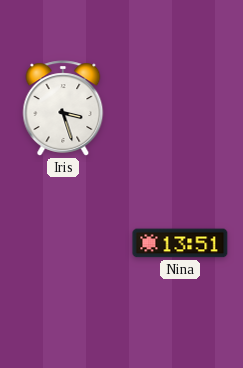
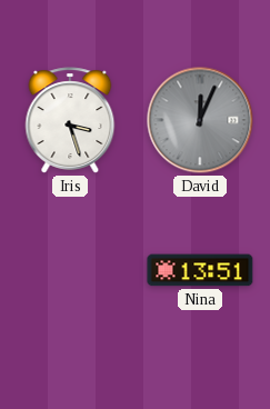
David: none -> 12:04 (200, 120)
